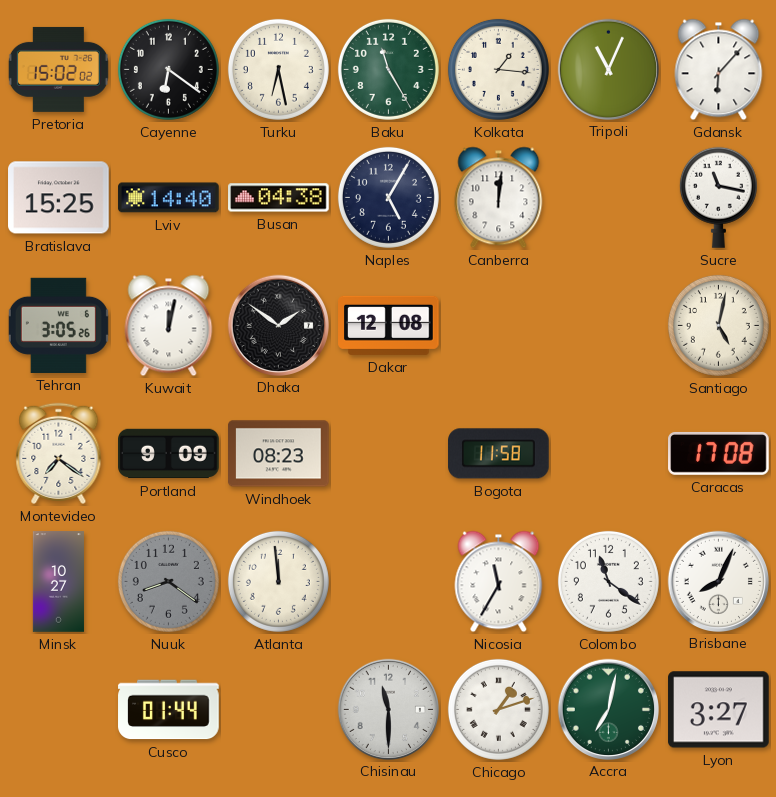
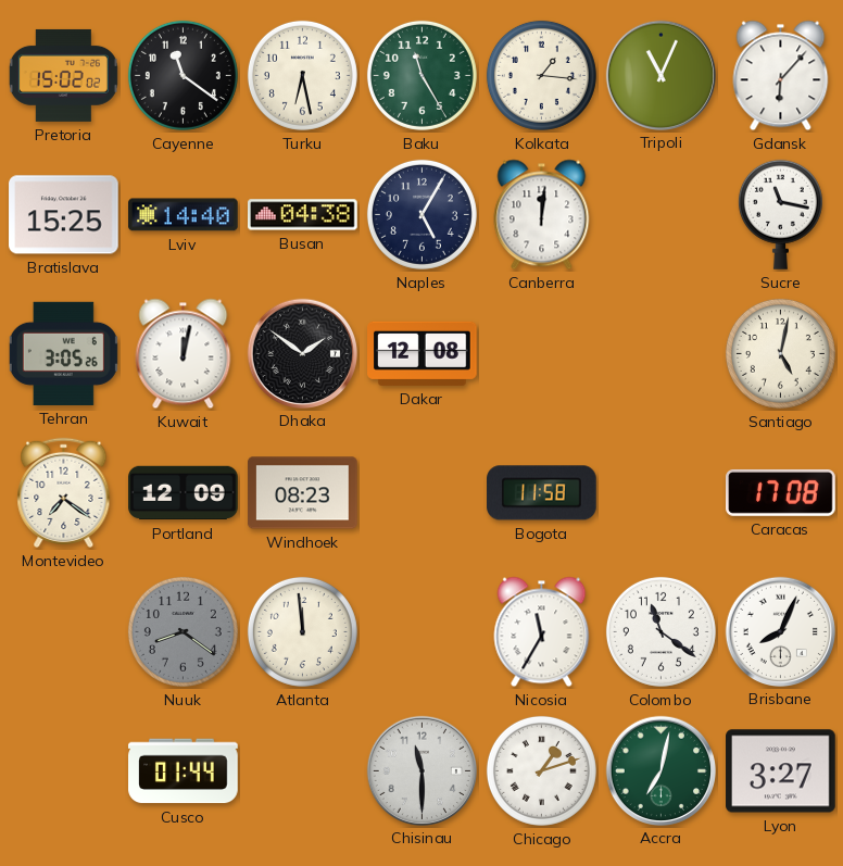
Cayenne: 6:21 -> 11:21 (183, 75)
Portland: 9:09 -> 12:09 (184, 493)
Minsk: 10:27 -> none (58, 582)
